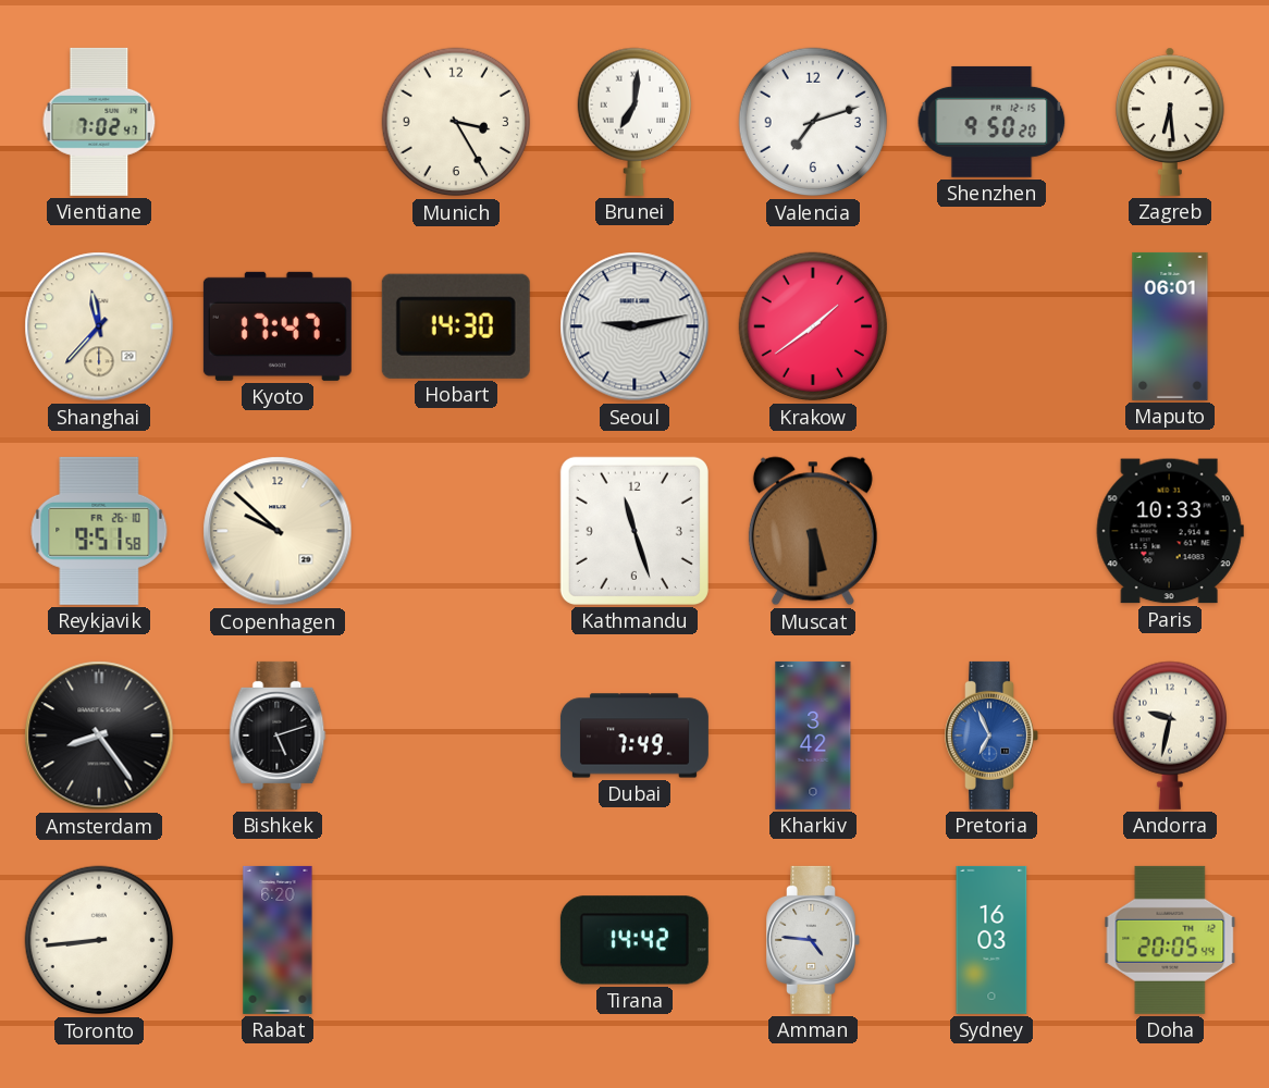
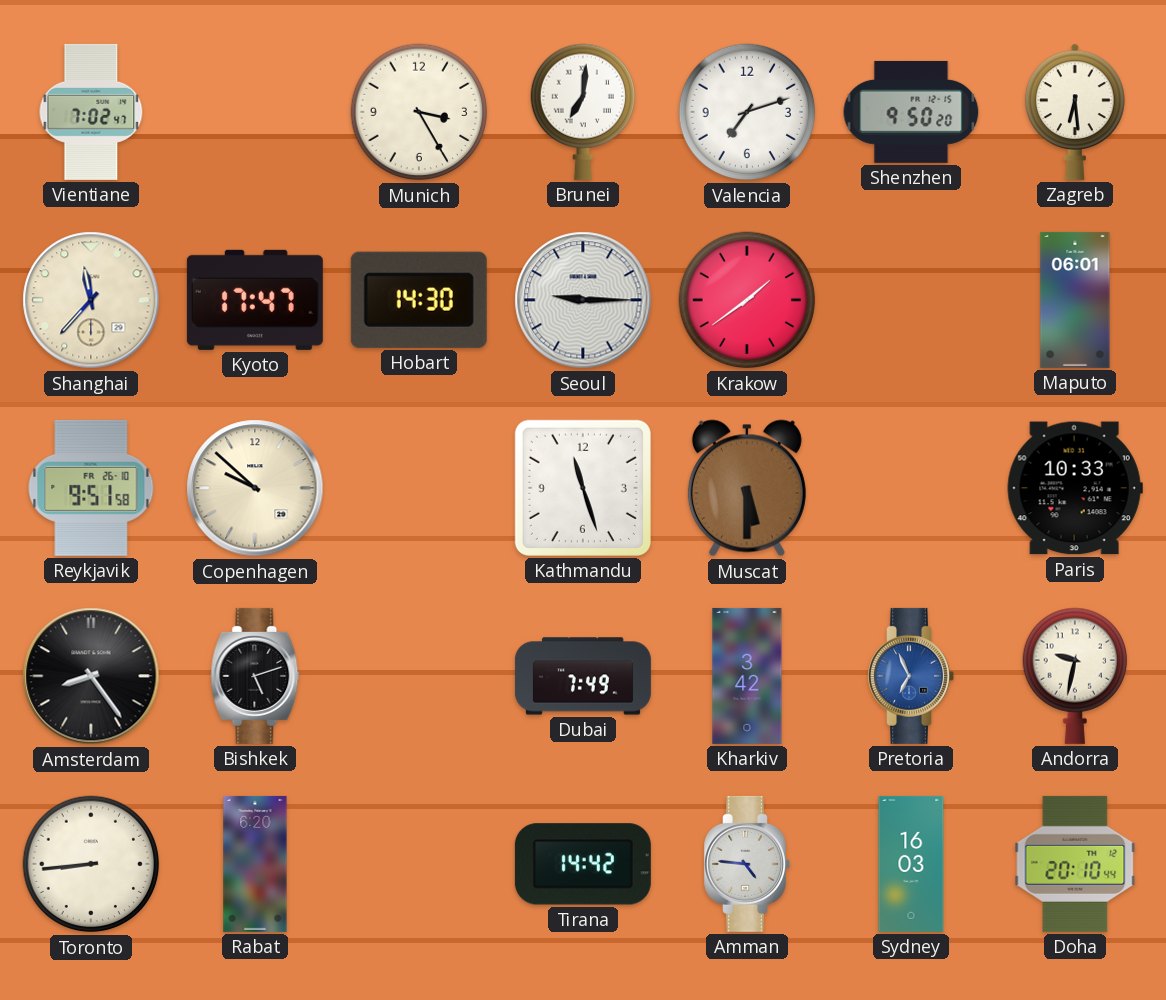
Seoul: 9:13 -> 9:15 (583, 300)
Doha: 20:05 -> 20:10 (1075, 864)
